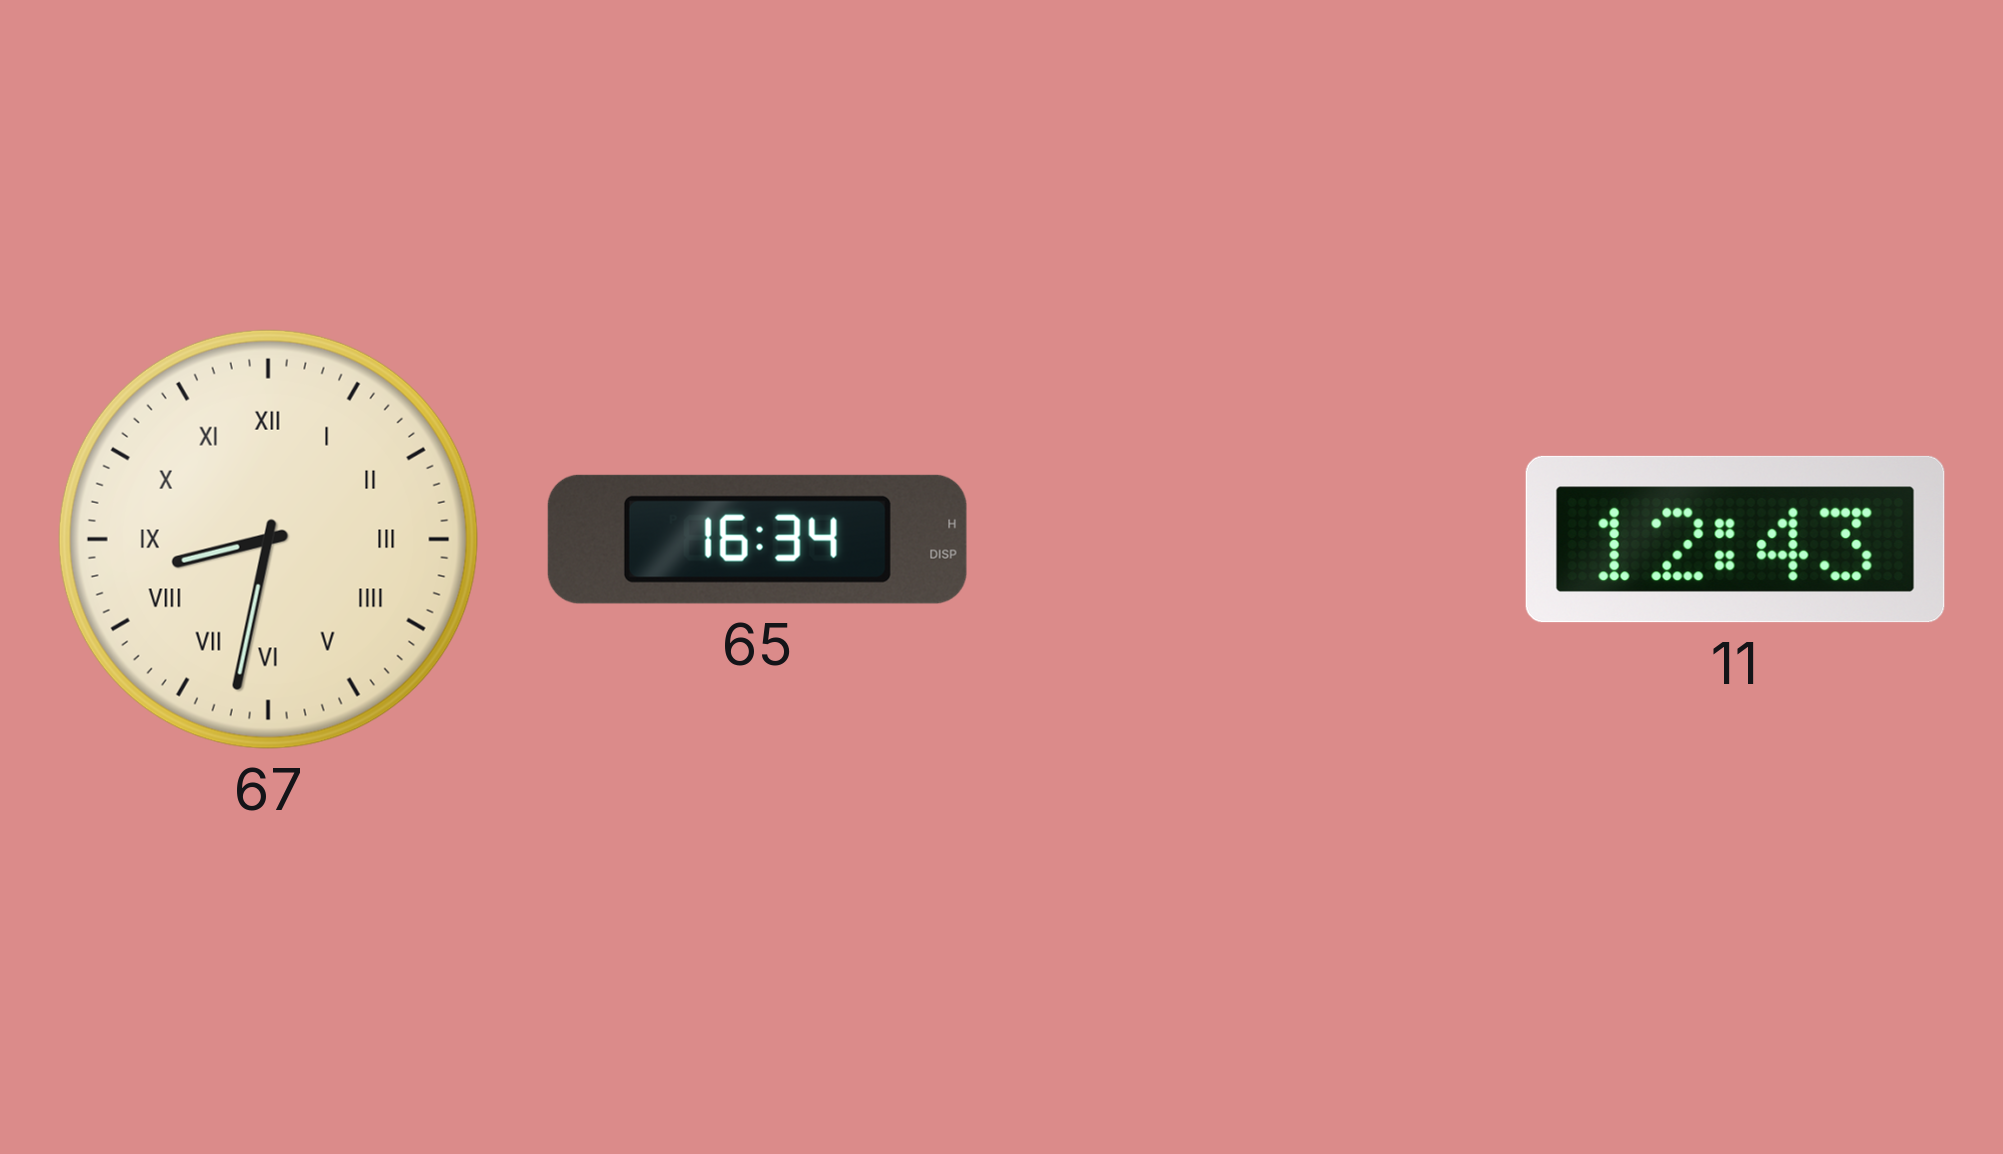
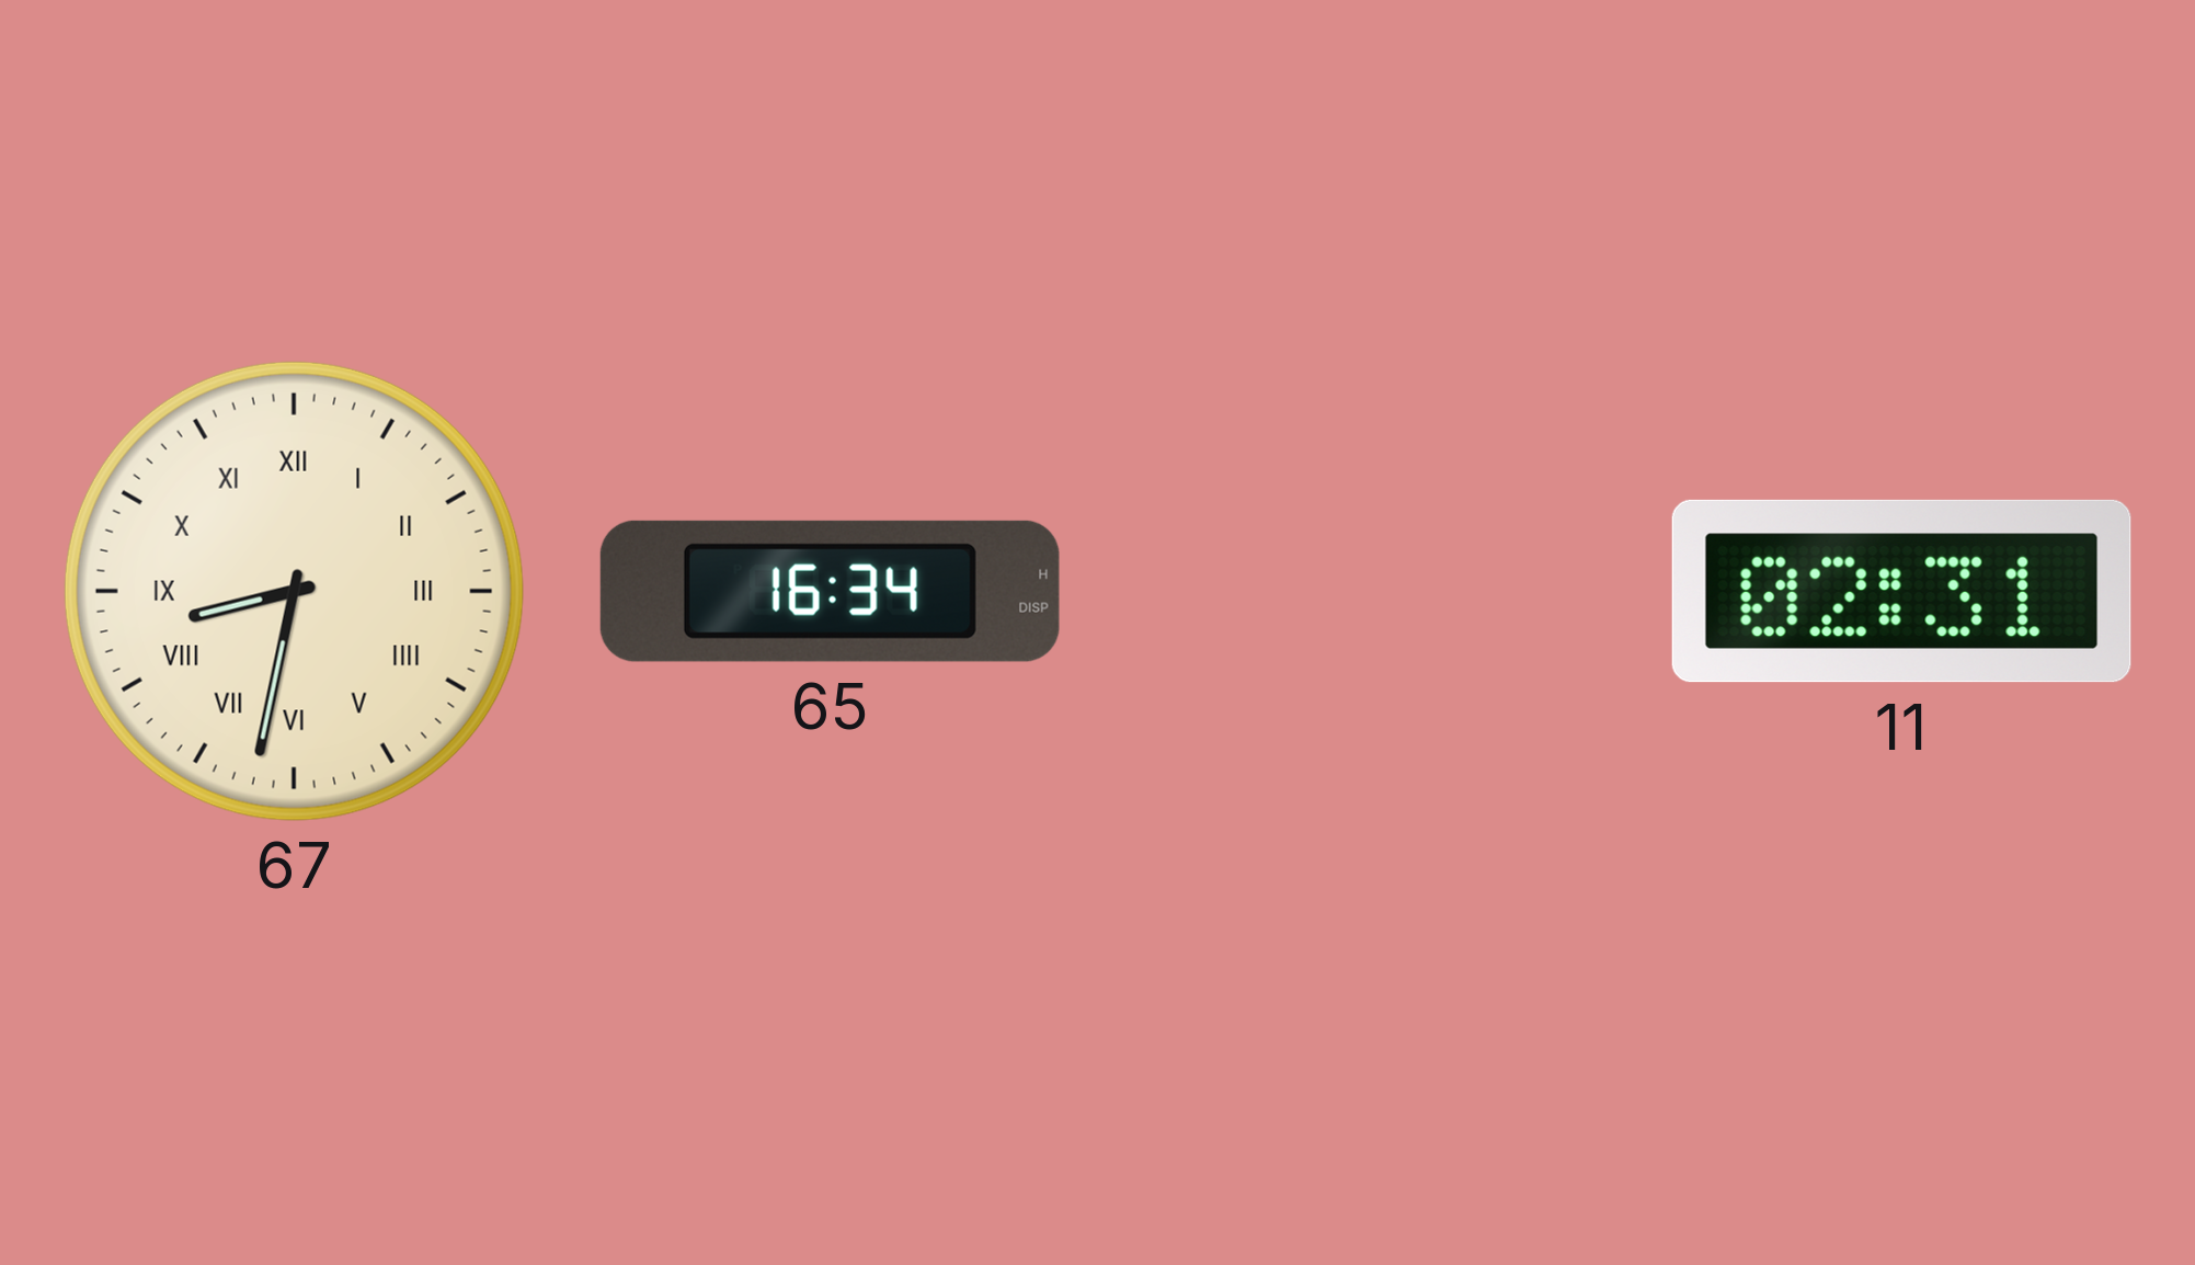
11: 12:43 -> 02:31 (1901, 591)
